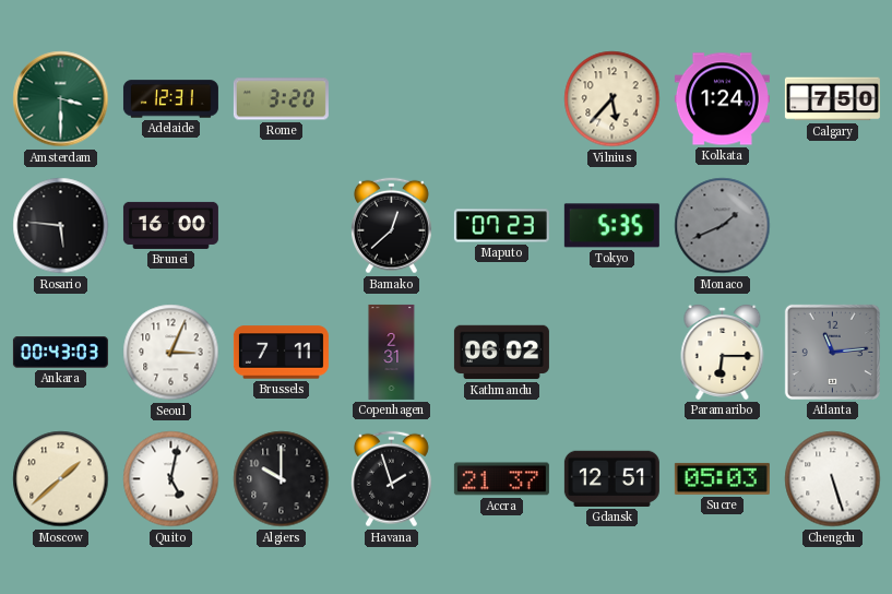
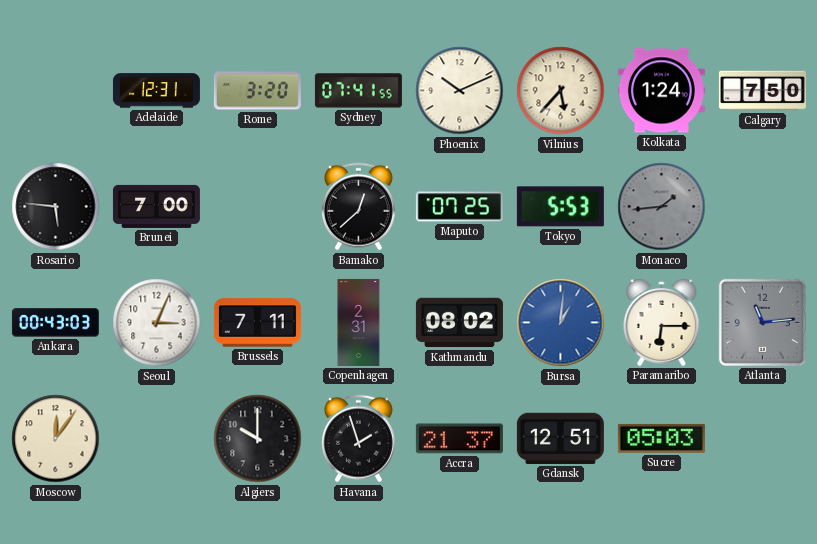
Amsterdam: 3:30 -> none (61, 99)
Sydney: none -> 07:41 (358, 91)
Phoenix: none -> 10:11 (460, 91)
Brunei: 16:00 -> 7:00 (156, 206)
Maputo: 07:23 -> 07:25 (459, 207)
Tokyo: 5:35 -> 5:53 (560, 207)
Monaco: 1:41 -> 1:44 (662, 207)
Kathmandu: 06:02 -> 08:02 (459, 323)
Bursa: none -> 1:01 (561, 323)
Moscow: 1:38 -> 12:06 (56, 439)
Quito: 5:02 -> none (171, 479)
Chengdu: 5:27 -> none (833, 479)
